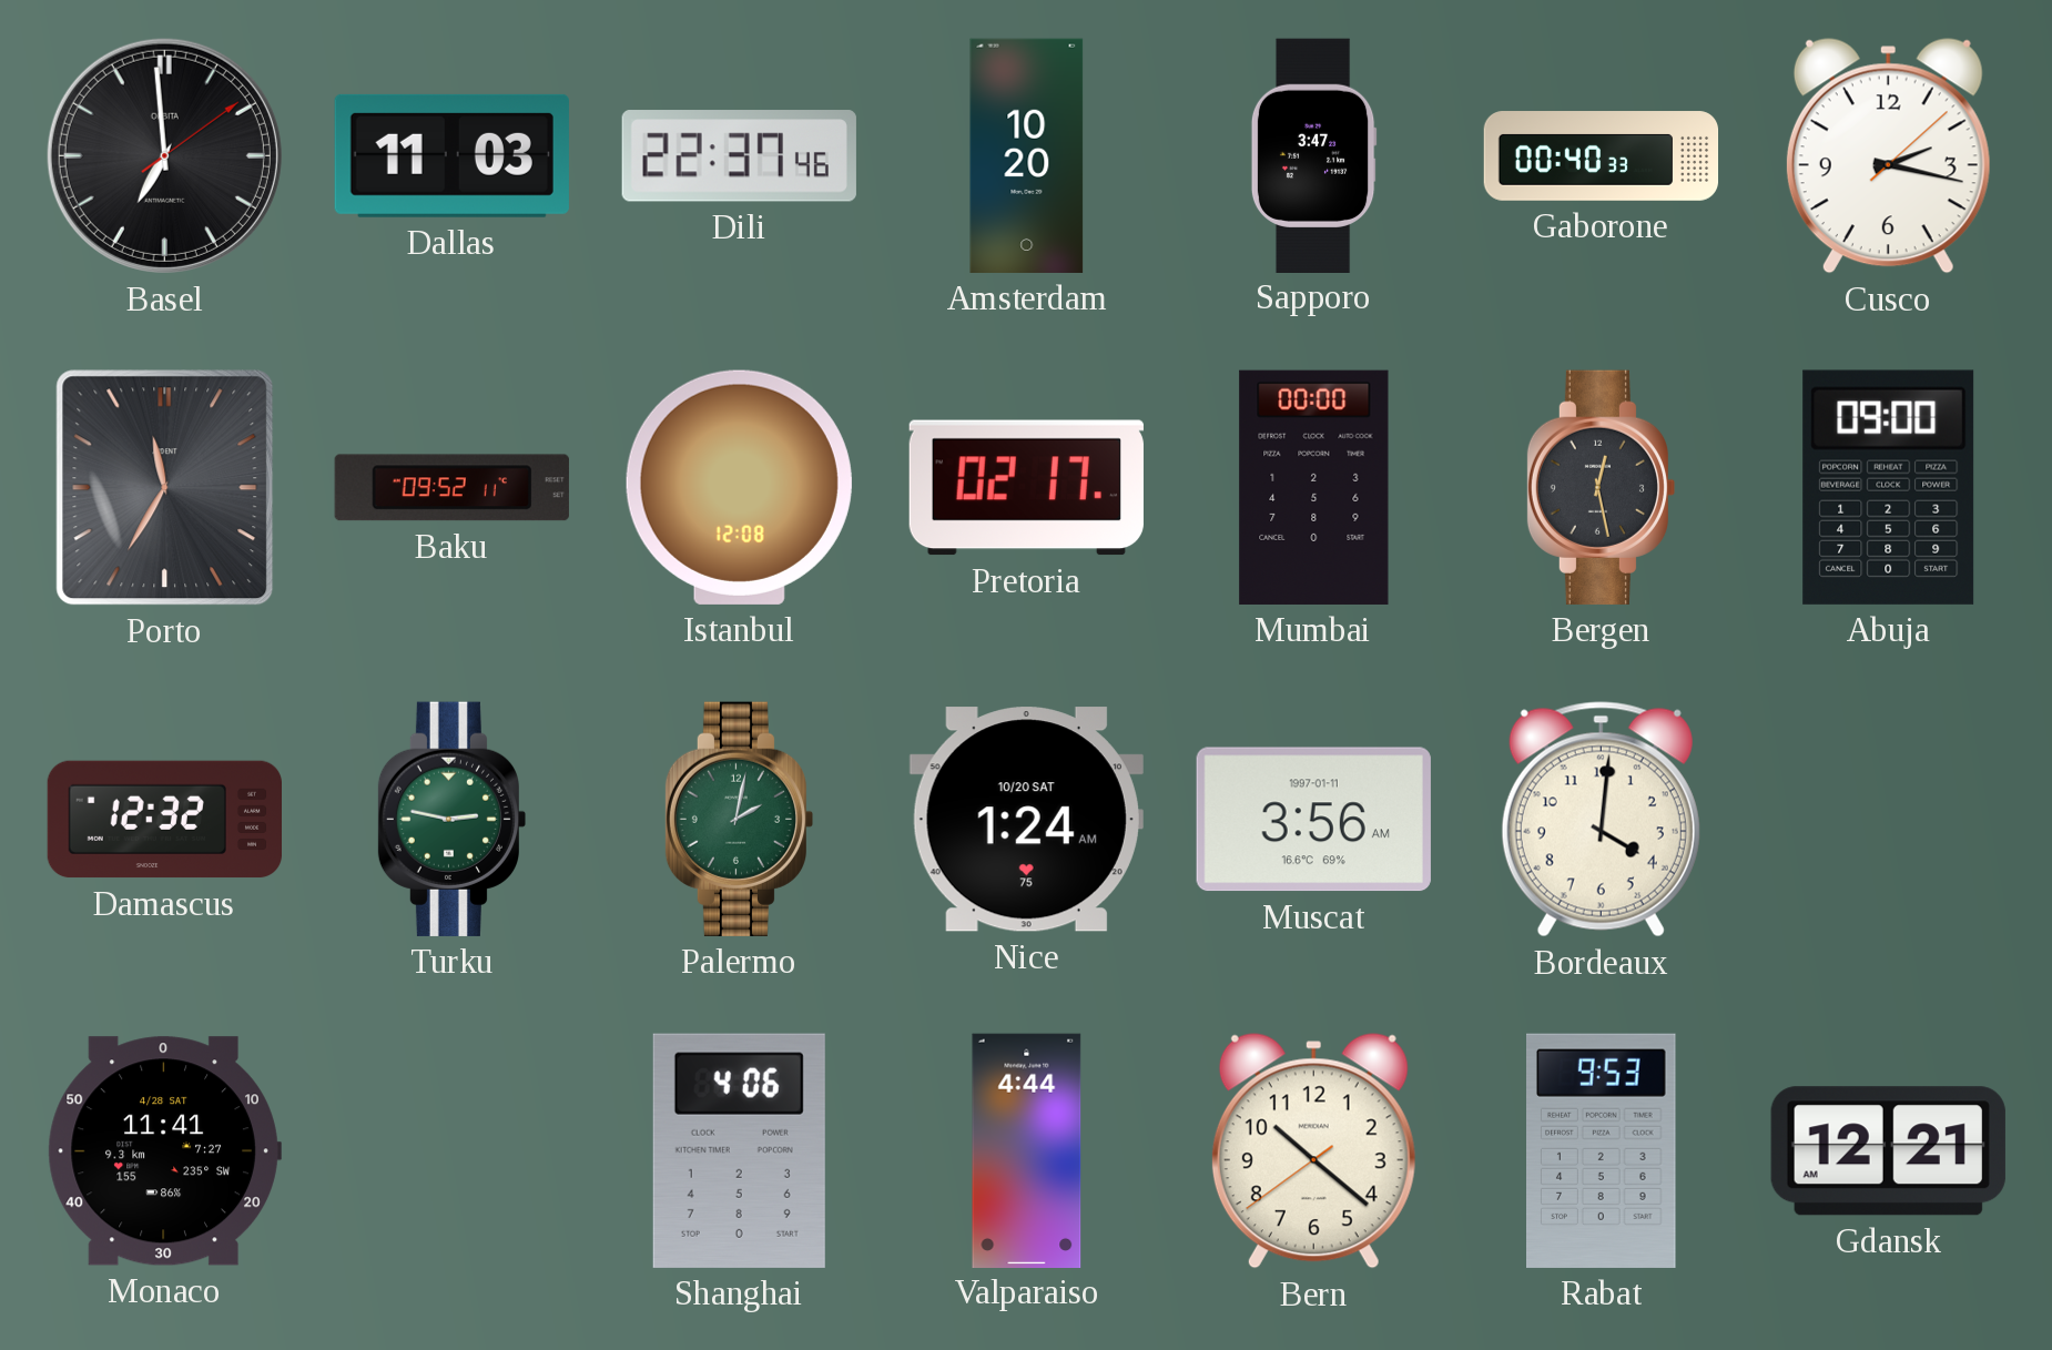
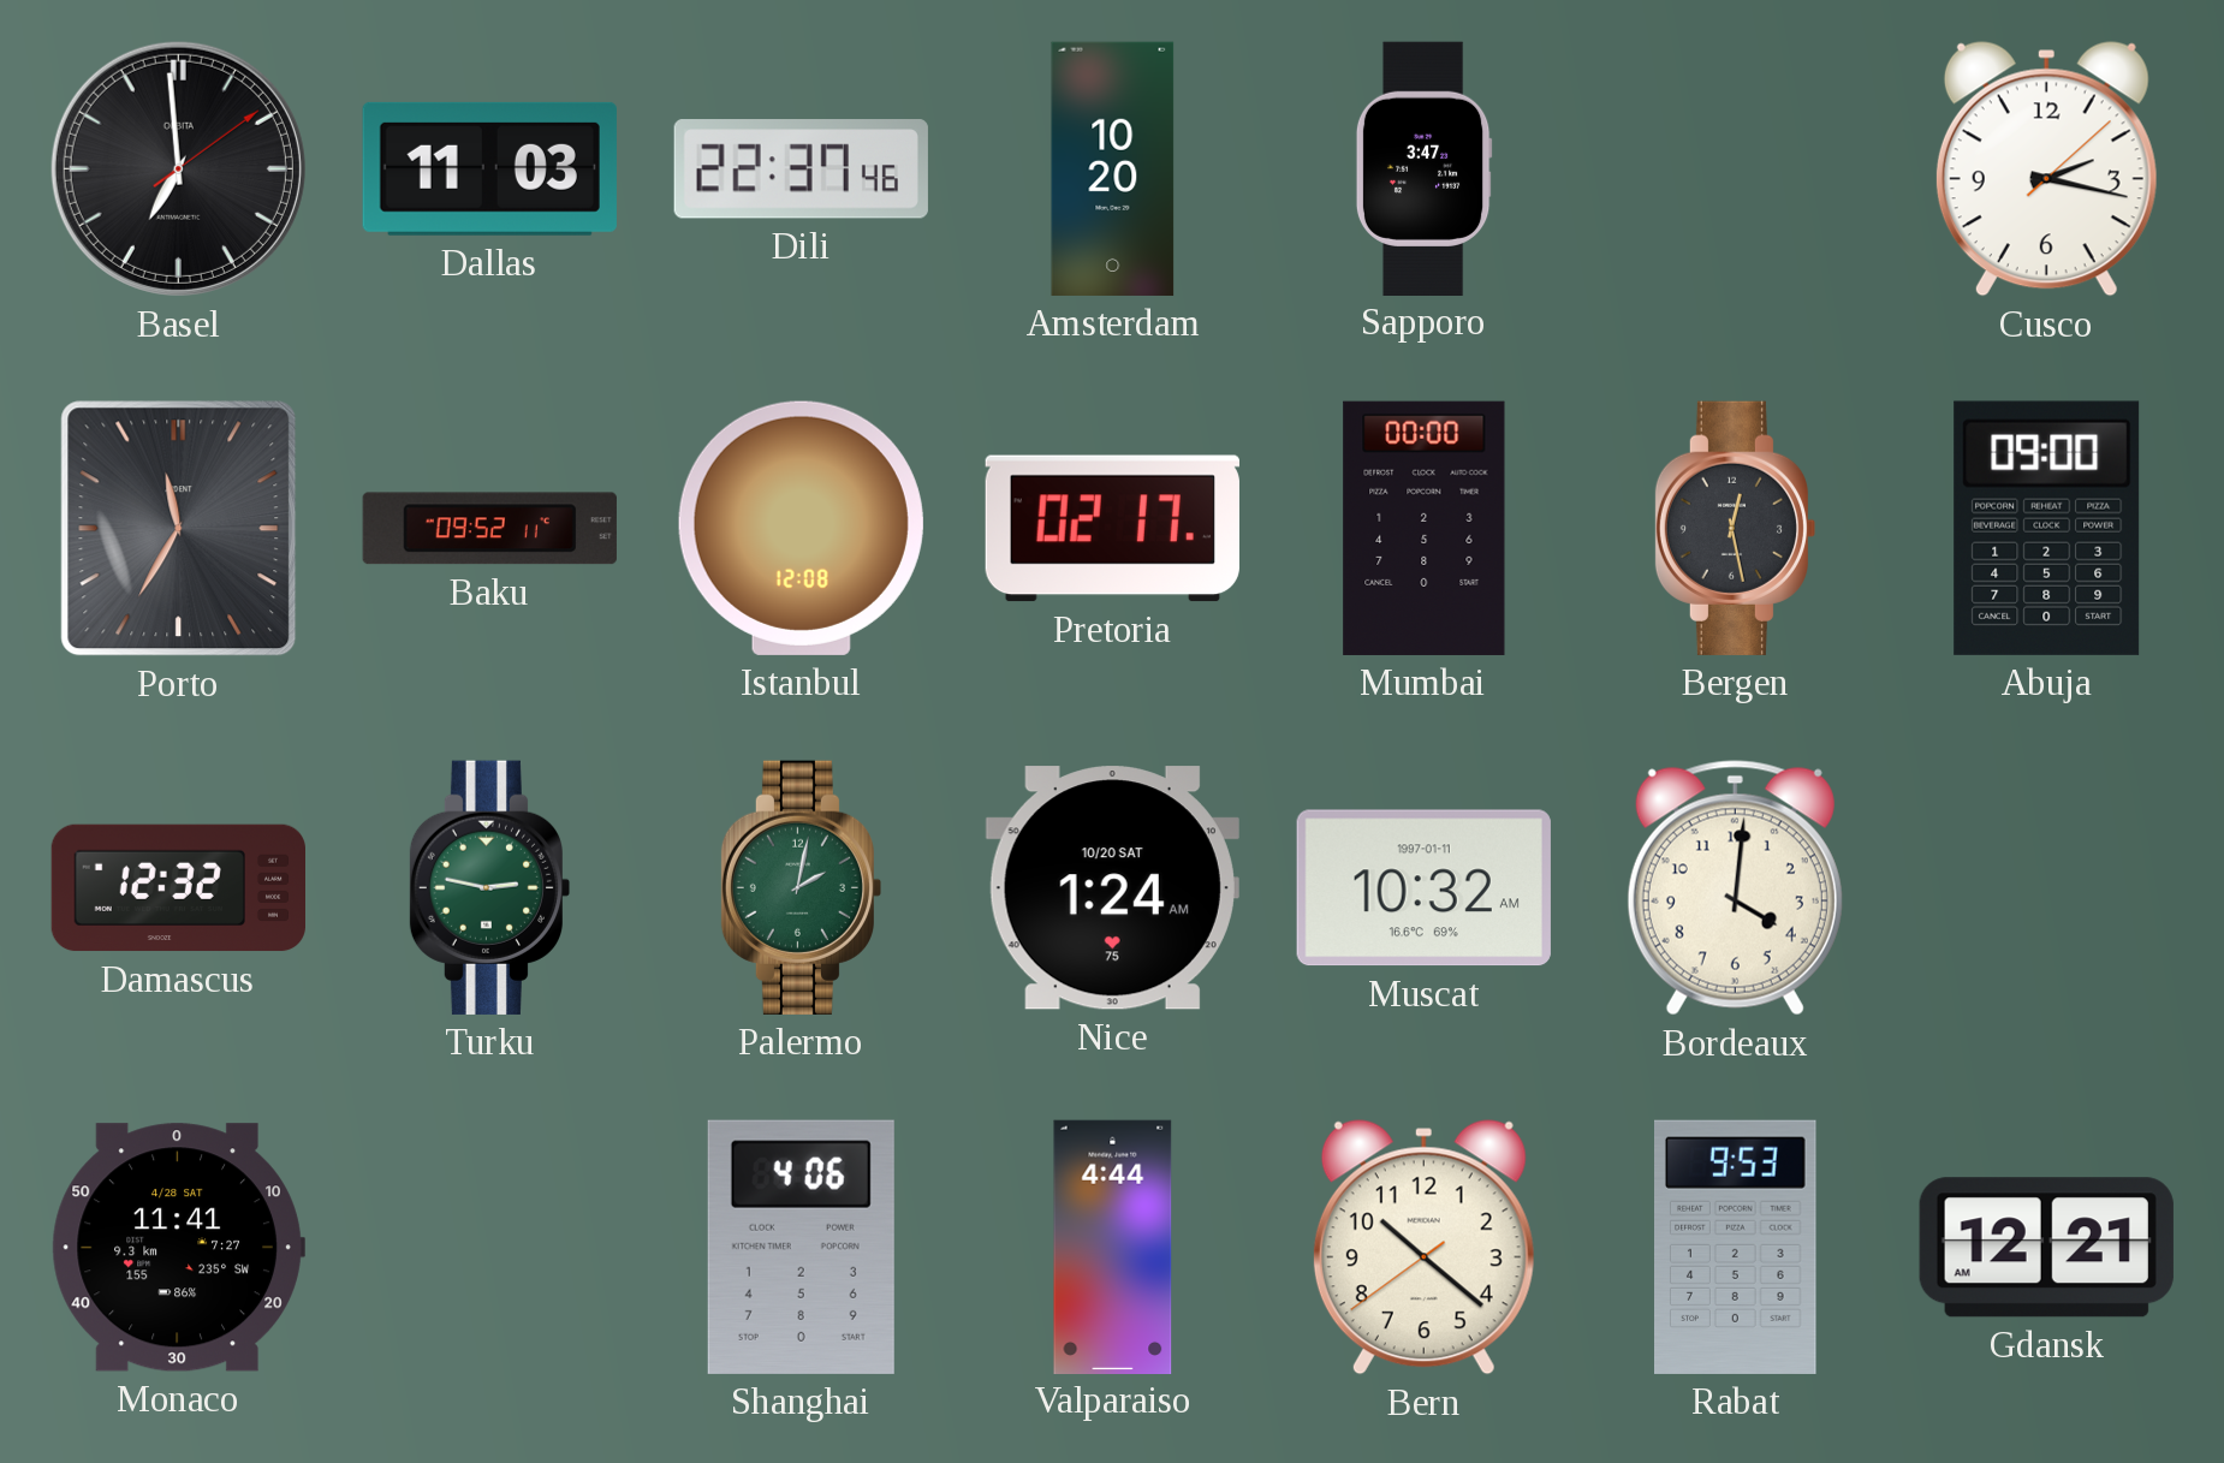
Gaborone: 00:40 -> none (1602, 156)
Muscat: 3:56 -> 10:32 (1423, 888)
